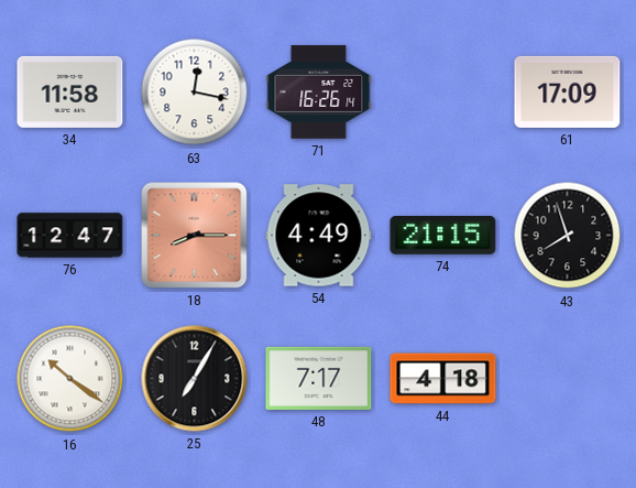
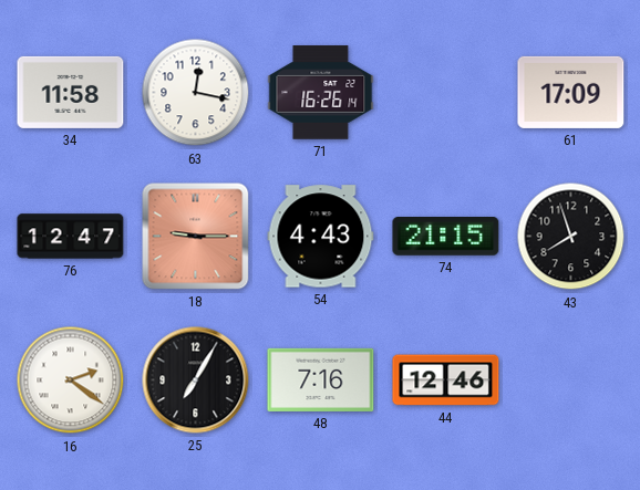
18: 8:15 -> 9:15 (196, 237)
54: 4:49 -> 4:43 (321, 237)
16: 10:21 -> 2:21 (71, 380)
48: 7:17 -> 7:16 (321, 379)
44: 4:18 -> 12:46 (446, 380)
